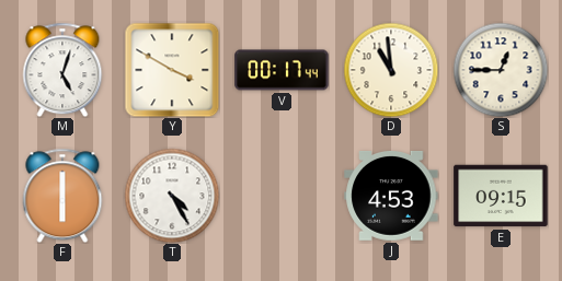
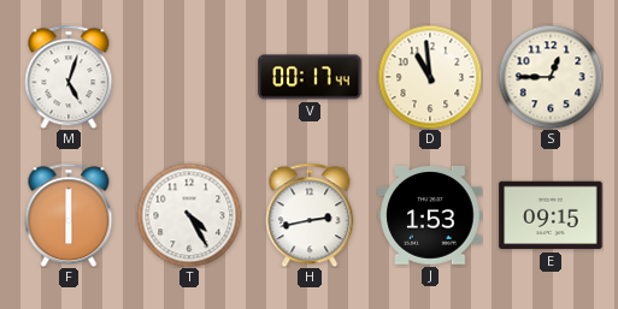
Y: 3:50 -> none (172, 70)
H: none -> 2:43 (310, 215)
J: 4:53 -> 1:53 (430, 215)
